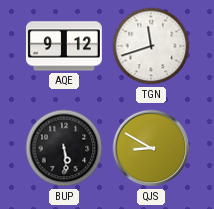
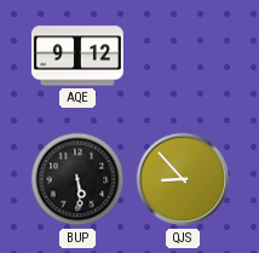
TGN: 11:42 -> none (151, 46)
QJS: 8:50 -> 8:53 (183, 179)
